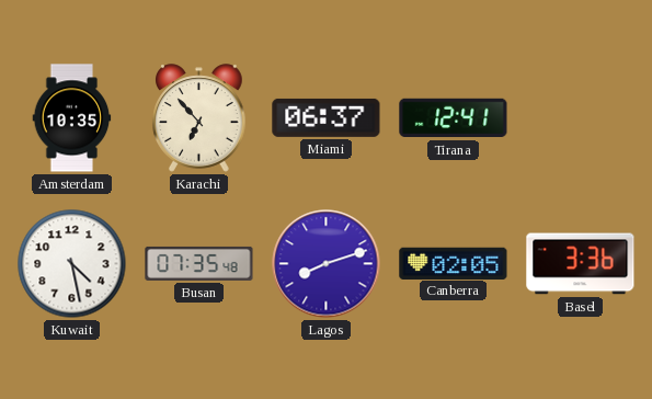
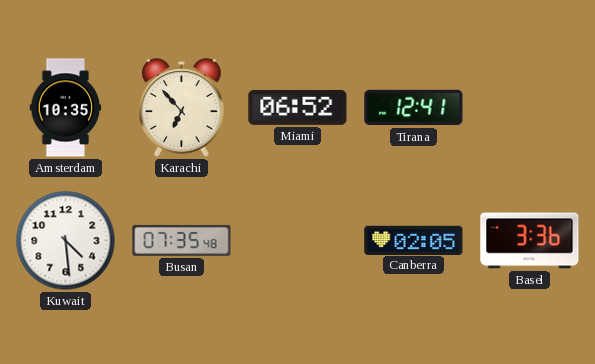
Miami: 06:37 -> 06:52 (298, 107)
Kuwait: 4:28 -> 4:29 (66, 241)
Lagos: 8:12 -> none (327, 264)
